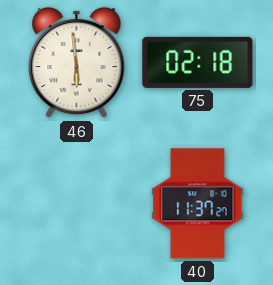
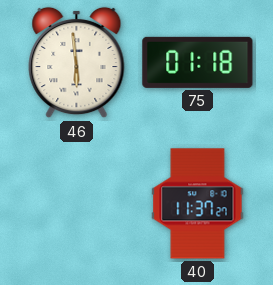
75: 02:18 -> 01:18 (198, 62)
